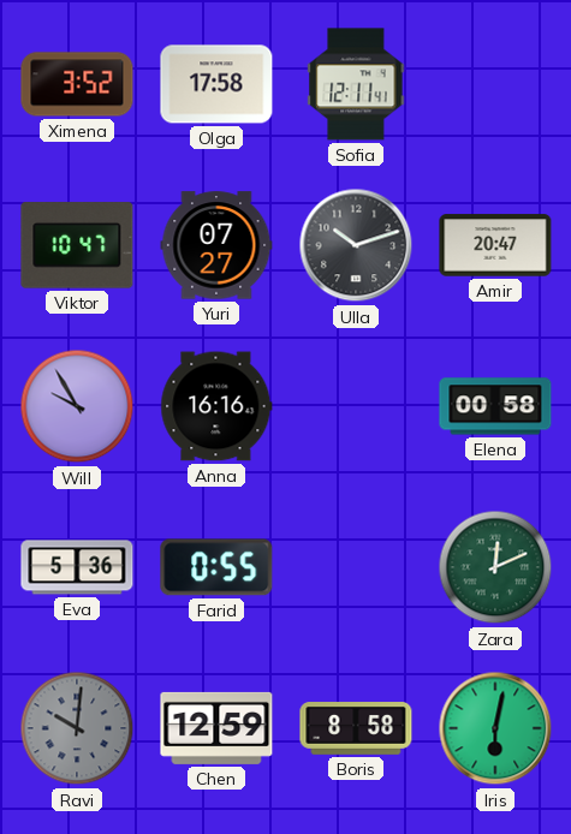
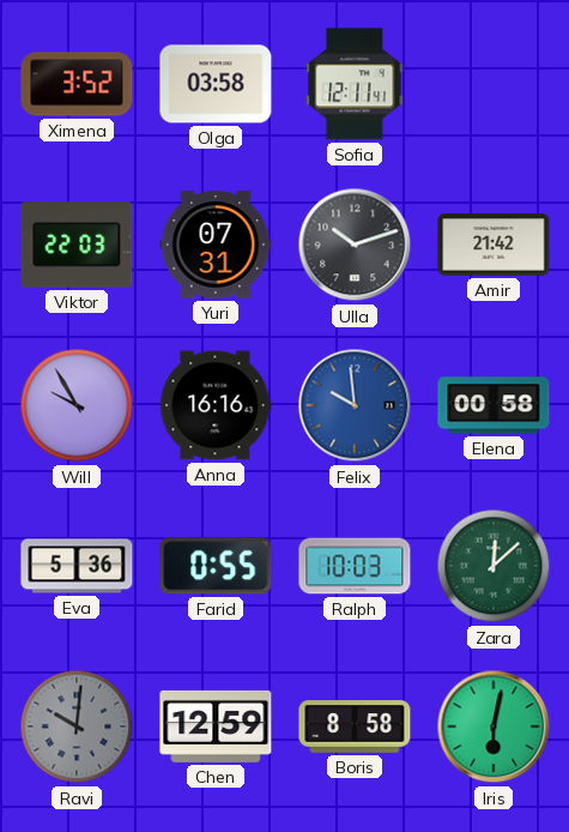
Olga: 17:58 -> 03:58 (216, 84)
Viktor: 10:47 -> 22:03 (77, 245)
Yuri: 07:27 -> 07:31 (216, 245)
Amir: 20:47 -> 21:42 (494, 245)
Felix: none -> 9:59 (355, 405)
Ralph: none -> 10:03 (355, 566)
Zara: 12:11 -> 12:08 (494, 566)
